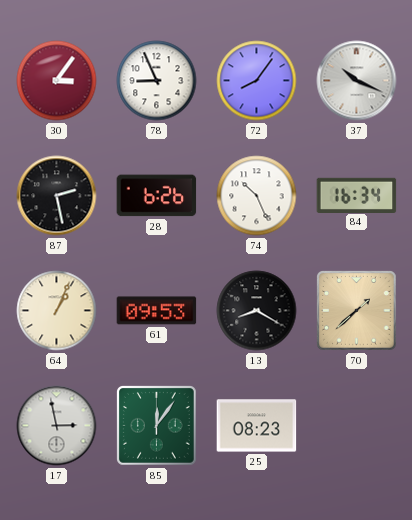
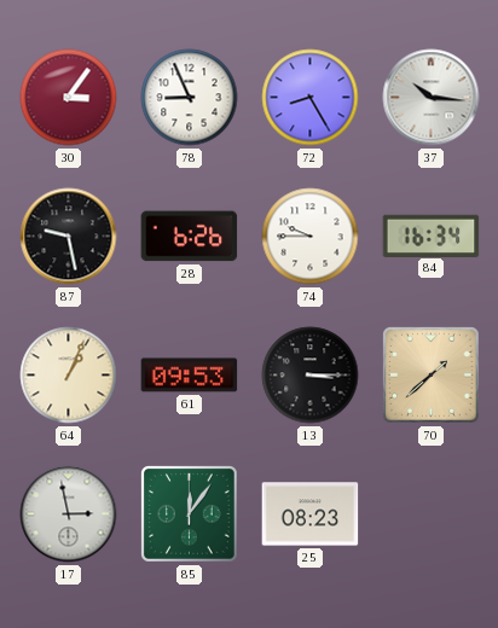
72: 8:06 -> 8:25 (311, 98)
37: 10:19 -> 10:16 (432, 98)
87: 2:28 -> 9:28 (69, 237)
74: 10:26 -> 9:45 (311, 237)
13: 8:20 -> 3:15 (311, 376)
